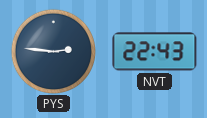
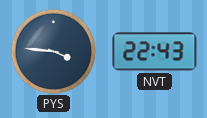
PYS: 2:46 -> 3:46 (53, 51)
